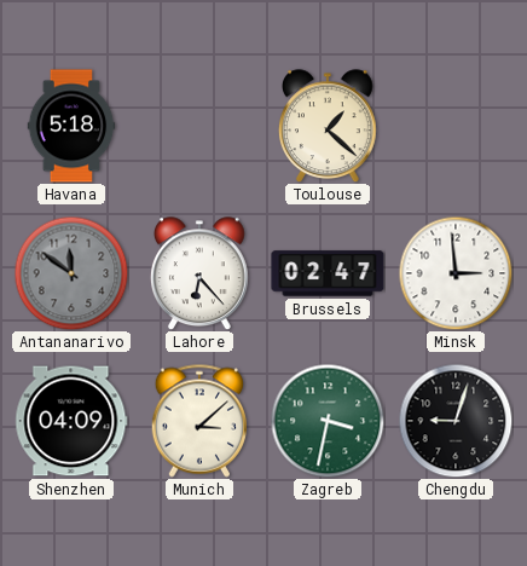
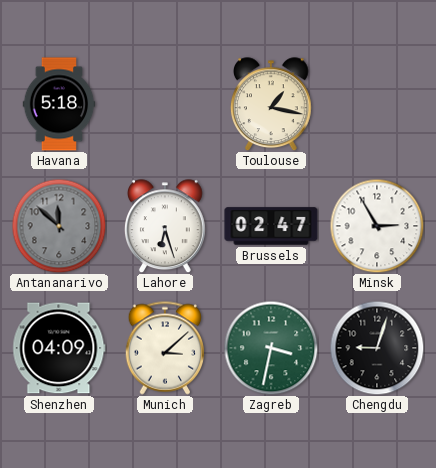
Toulouse: 1:22 -> 1:17 (271, 104)
Antananarivo: 11:51 -> 11:52 (59, 226)
Lahore: 6:23 -> 6:27 (165, 226)
Minsk: 2:59 -> 2:55 (377, 226)
